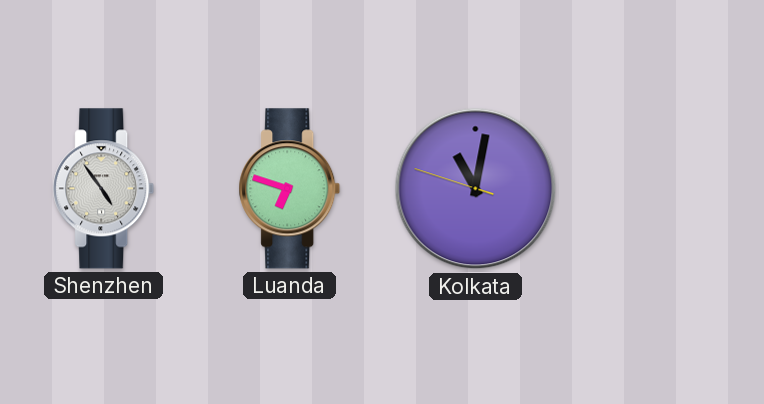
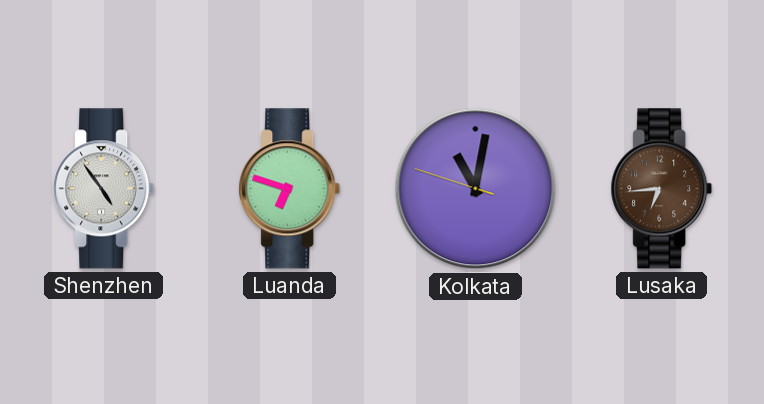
Lusaka: none -> 6:44 (662, 189)
